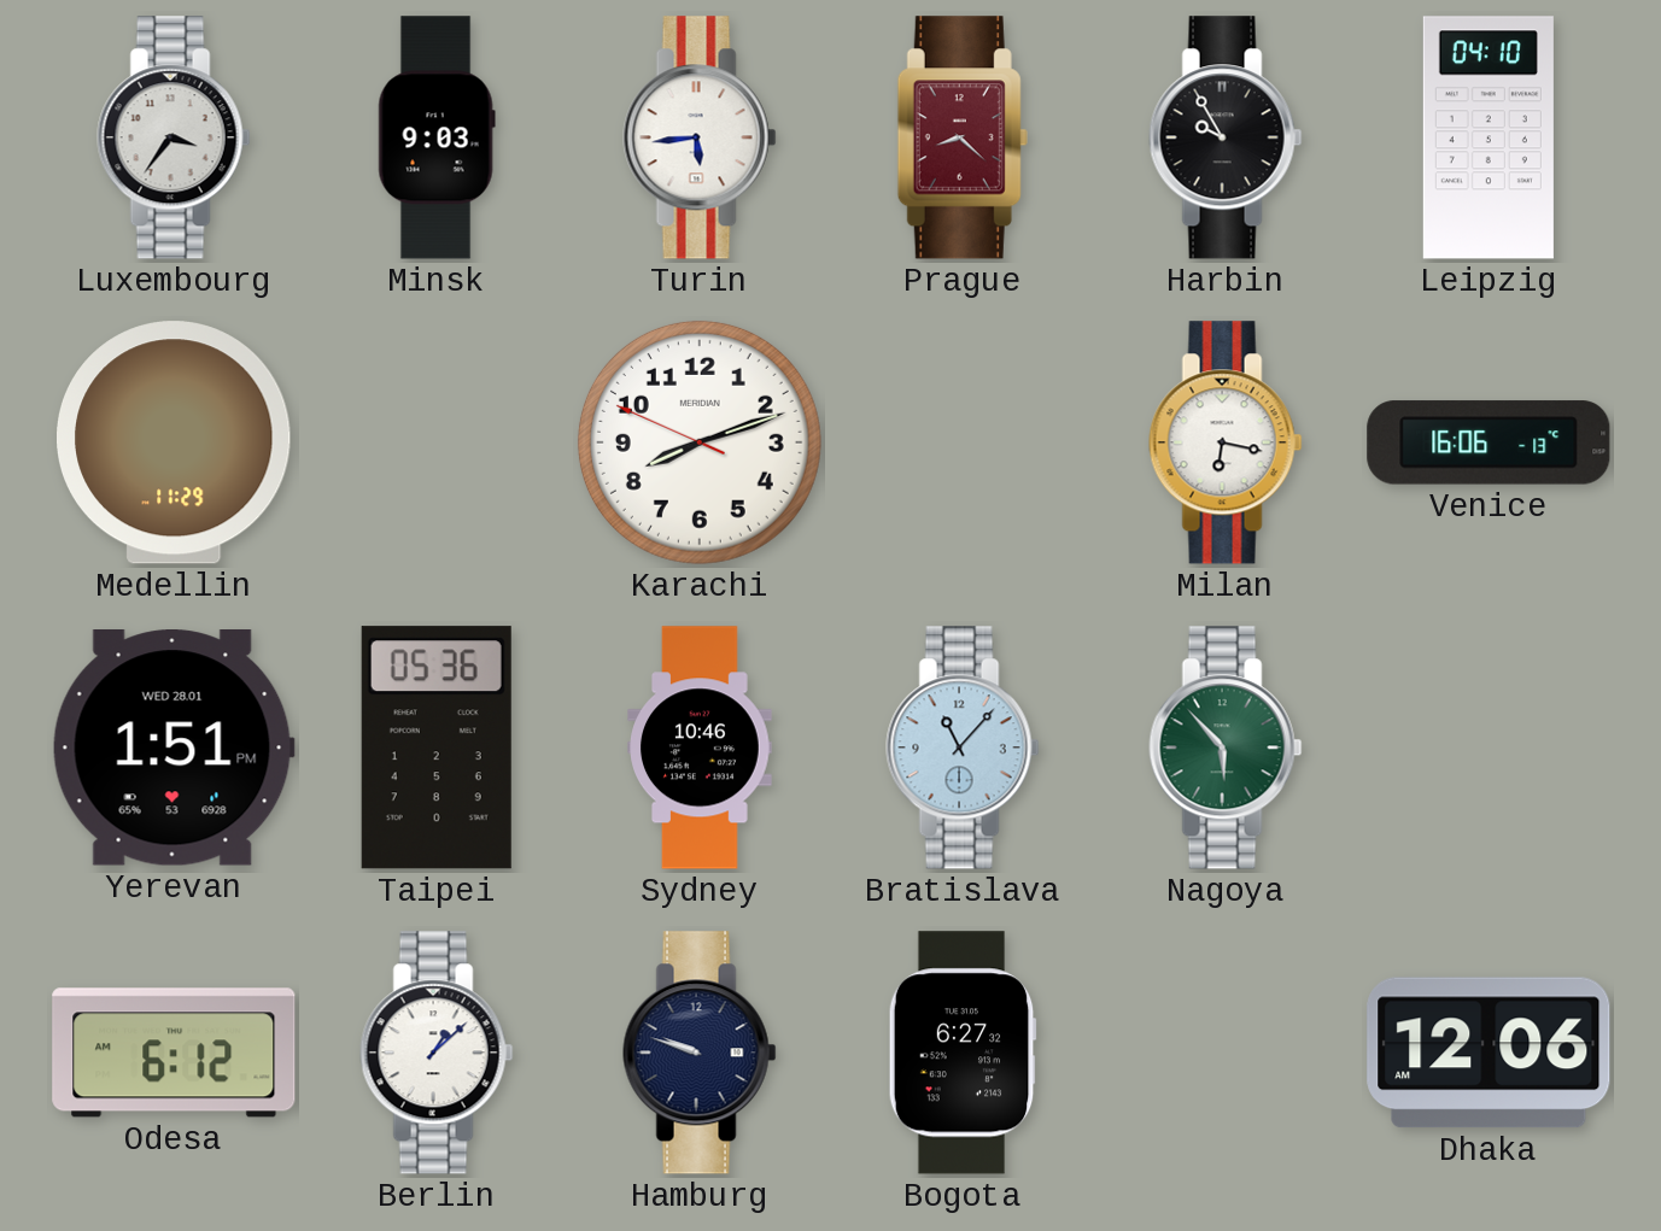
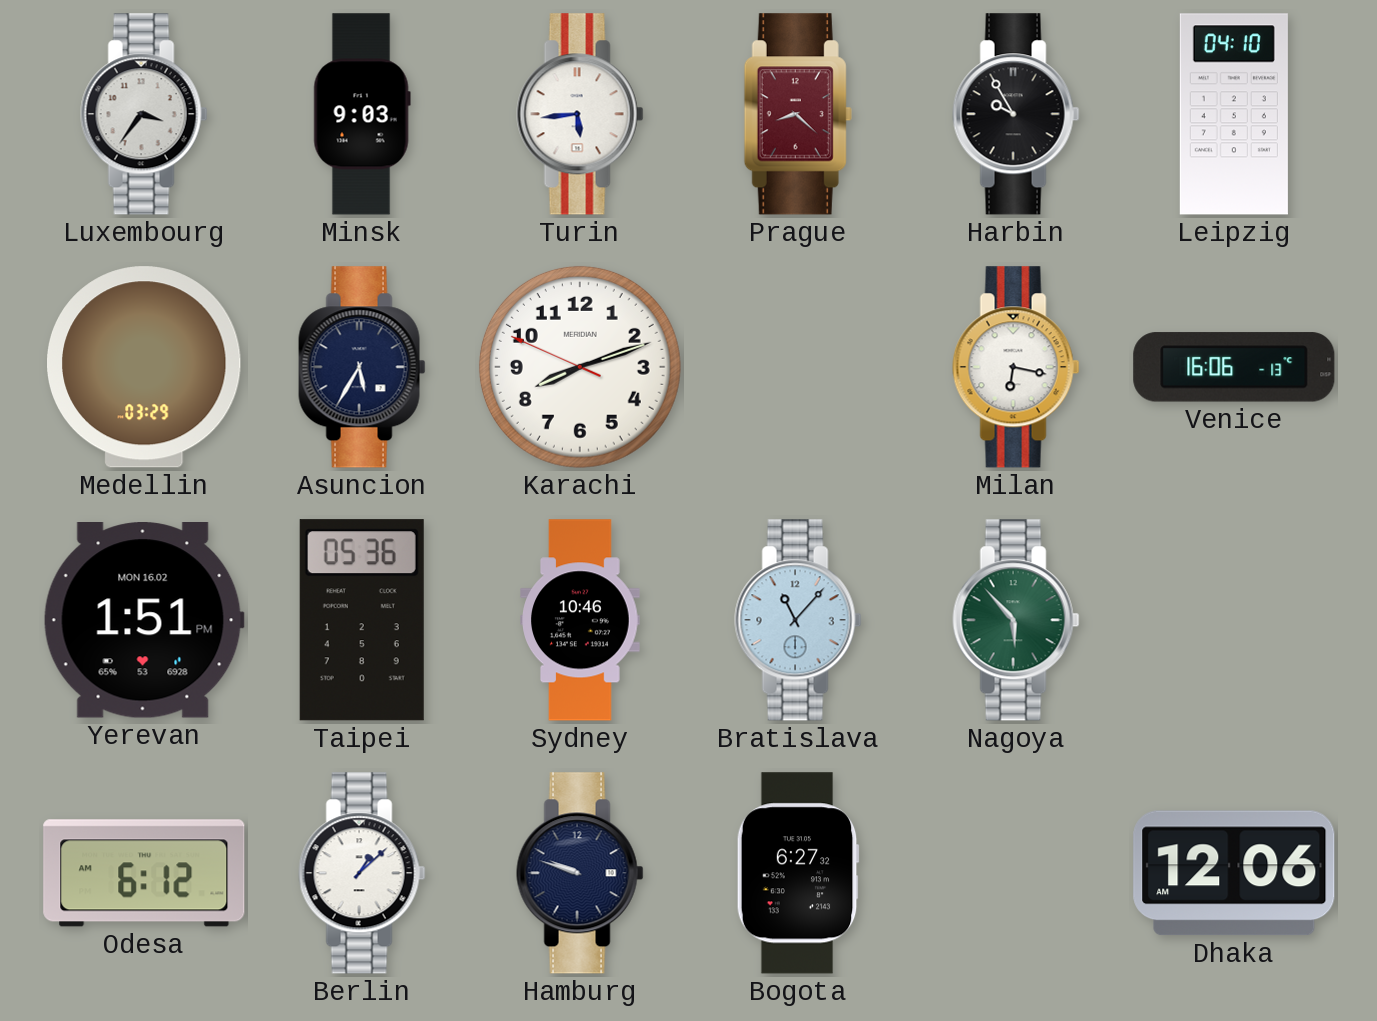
Medellin: 11:29 -> 03:29 (145, 367)
Asuncion: none -> 5:35 (362, 367)
Yerevan date: WED 28.01 -> MON 16.02 (144, 621)
